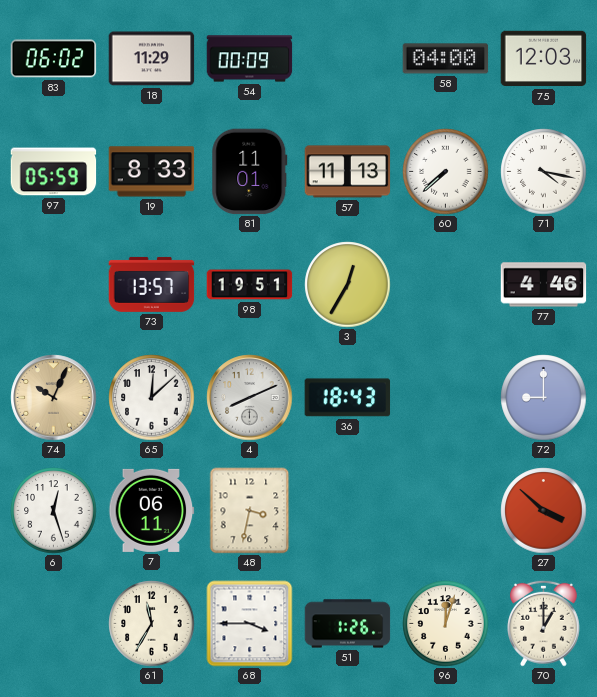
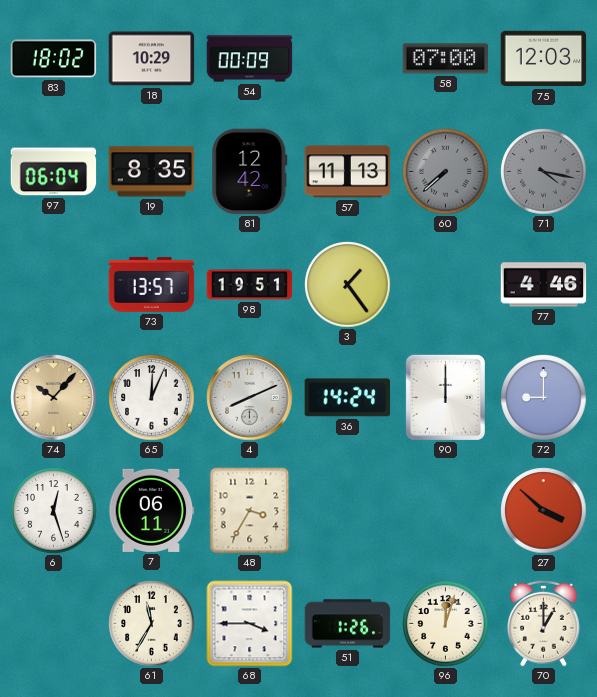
83: 06:02 -> 18:02 (54, 59)
18: 11:29 -> 10:29 (152, 59)
58: 04:00 -> 07:00 (446, 59)
97: 05:59 -> 06:04 (54, 172)
19: 8:33 -> 8:35 (152, 172)
81: 11:01 -> 12:42 (250, 172)
60 dial: white -> grey (446, 172)
71 dial: white -> grey (544, 172)
3: 12:35 -> 1:24 (348, 285)
74: 10:04 -> 10:07 (54, 398)
65: 12:08 -> 12:04 (152, 398)
36: 18:43 -> 14:24 (348, 398)
90: none -> 12:00 (445, 397)
48: 3:32 -> 3:35 (250, 511)
